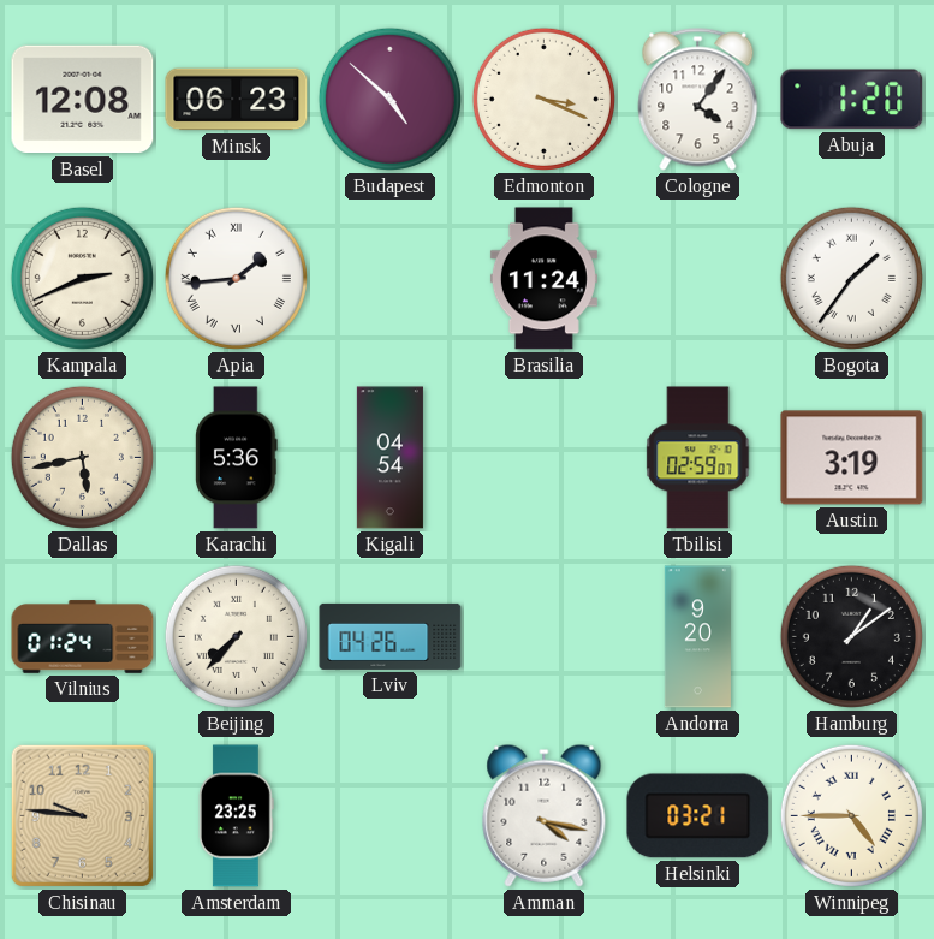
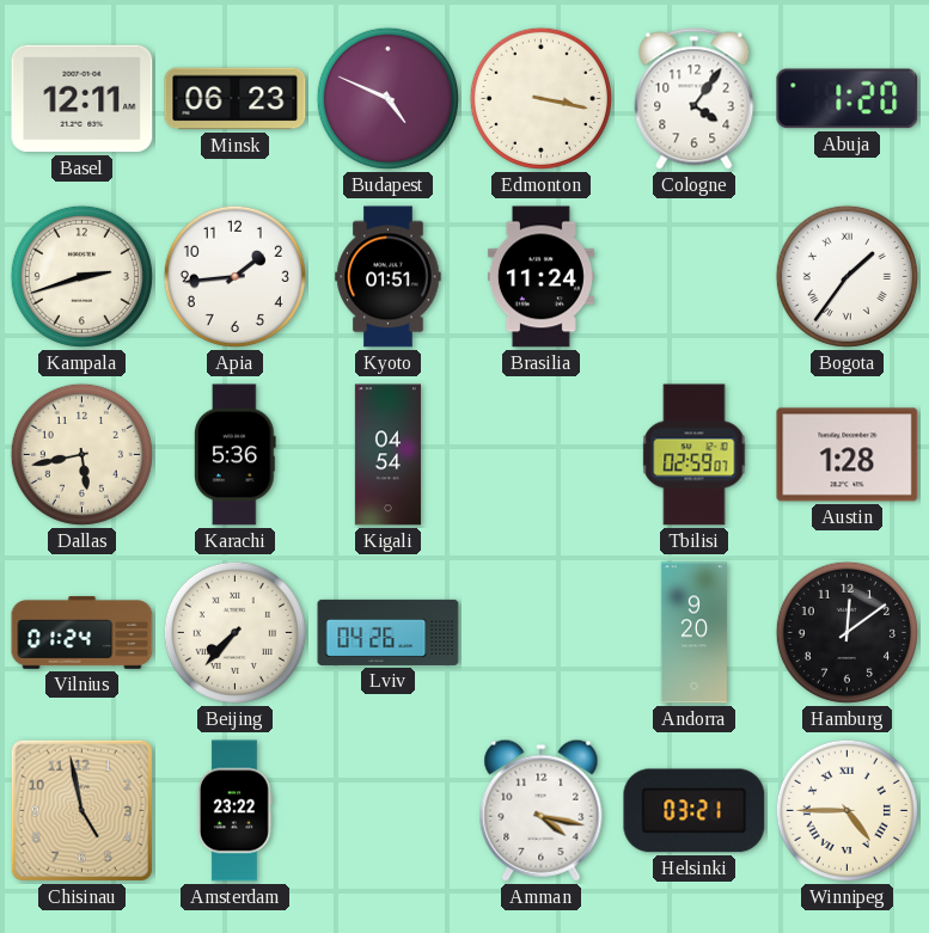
Basel: 12:08 -> 12:11 (82, 99)
Budapest: 4:52 -> 4:49 (387, 98)
Edmonton: 3:19 -> 3:17 (540, 98)
Kampala: 2:41 -> 2:42 (81, 276)
Apia numerals: Roman -> Arabic (234, 276)
Kyoto: none -> 01:51 (389, 277)
Austin: 3:19 -> 1:28 (848, 455)
Hamburg: 1:09 -> 12:09 (847, 632)
Chisinau: 9:46 -> 4:58 (81, 810)
Amsterdam: 23:25 -> 23:22 (234, 811)
